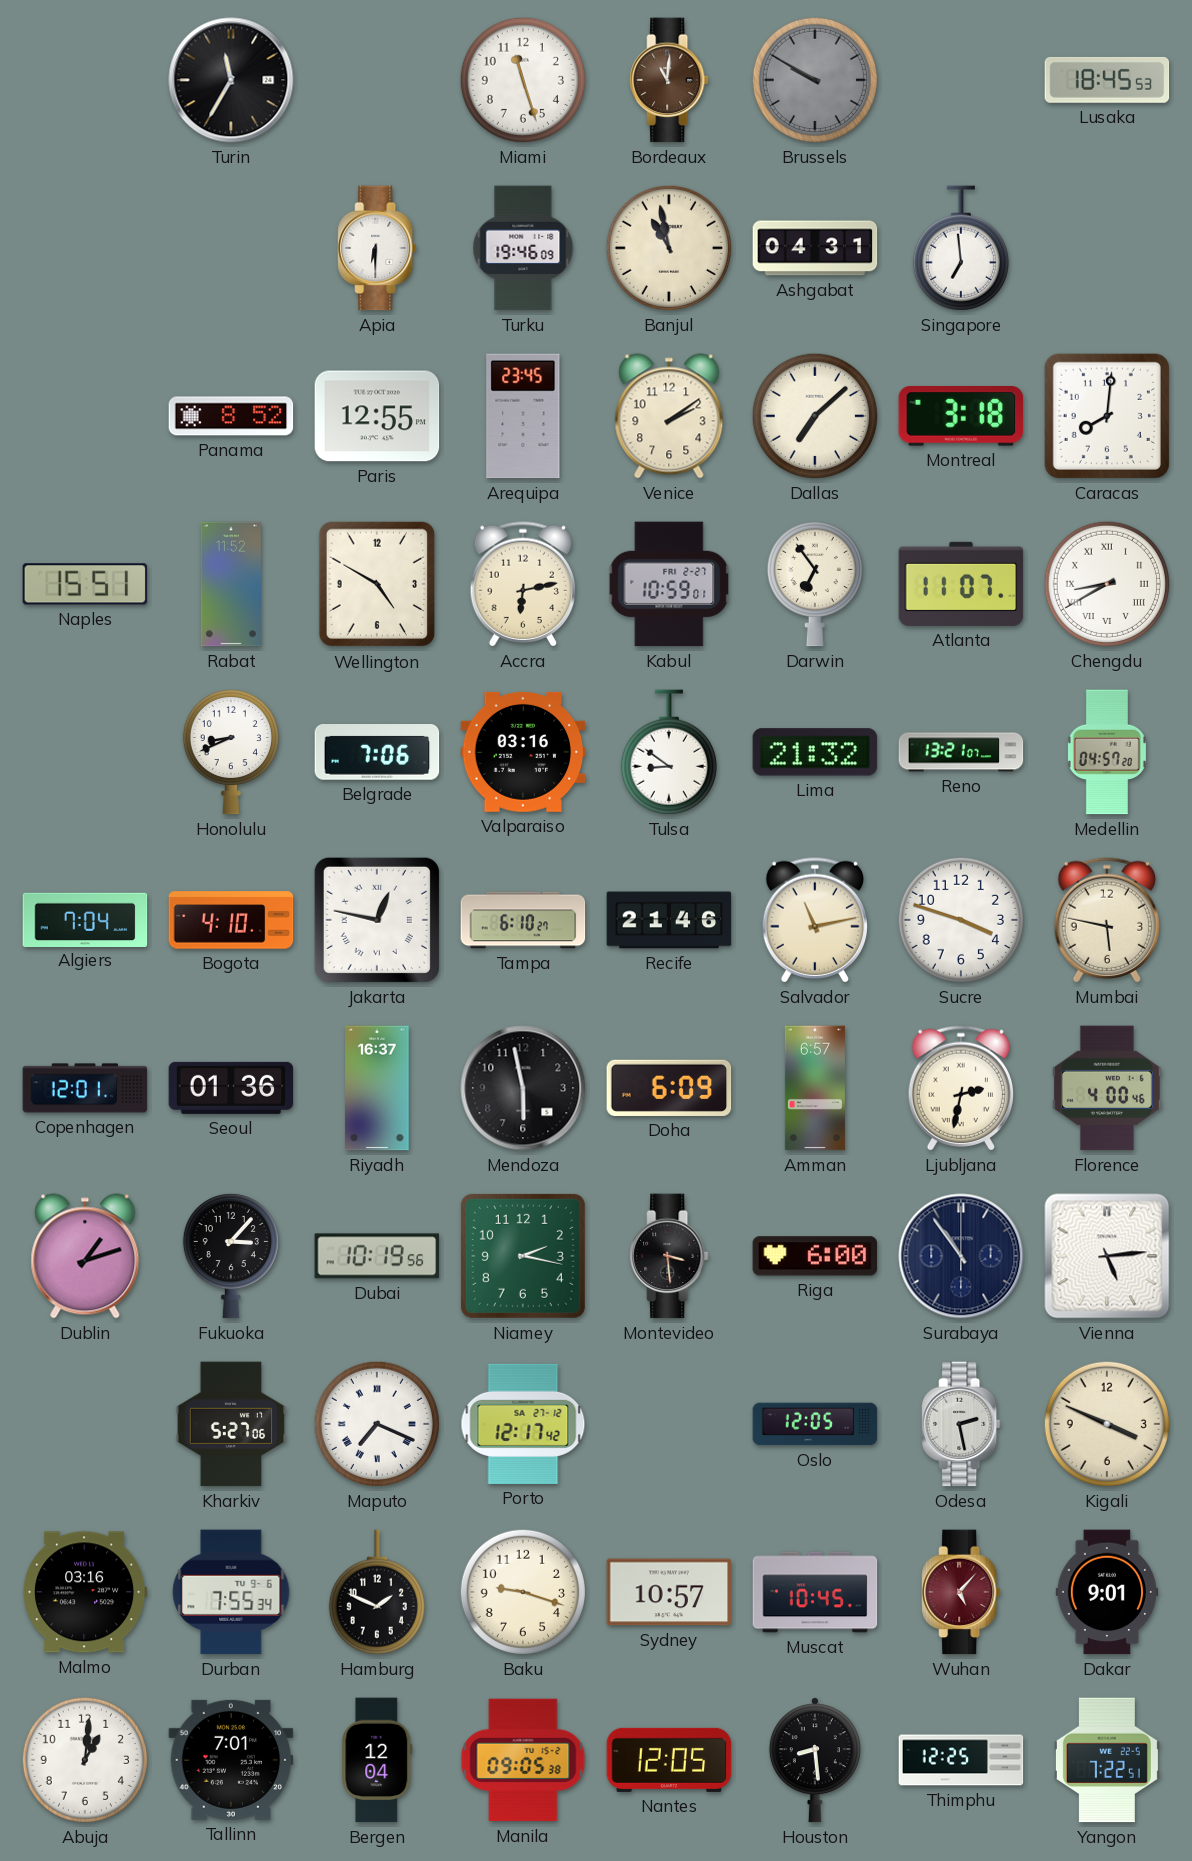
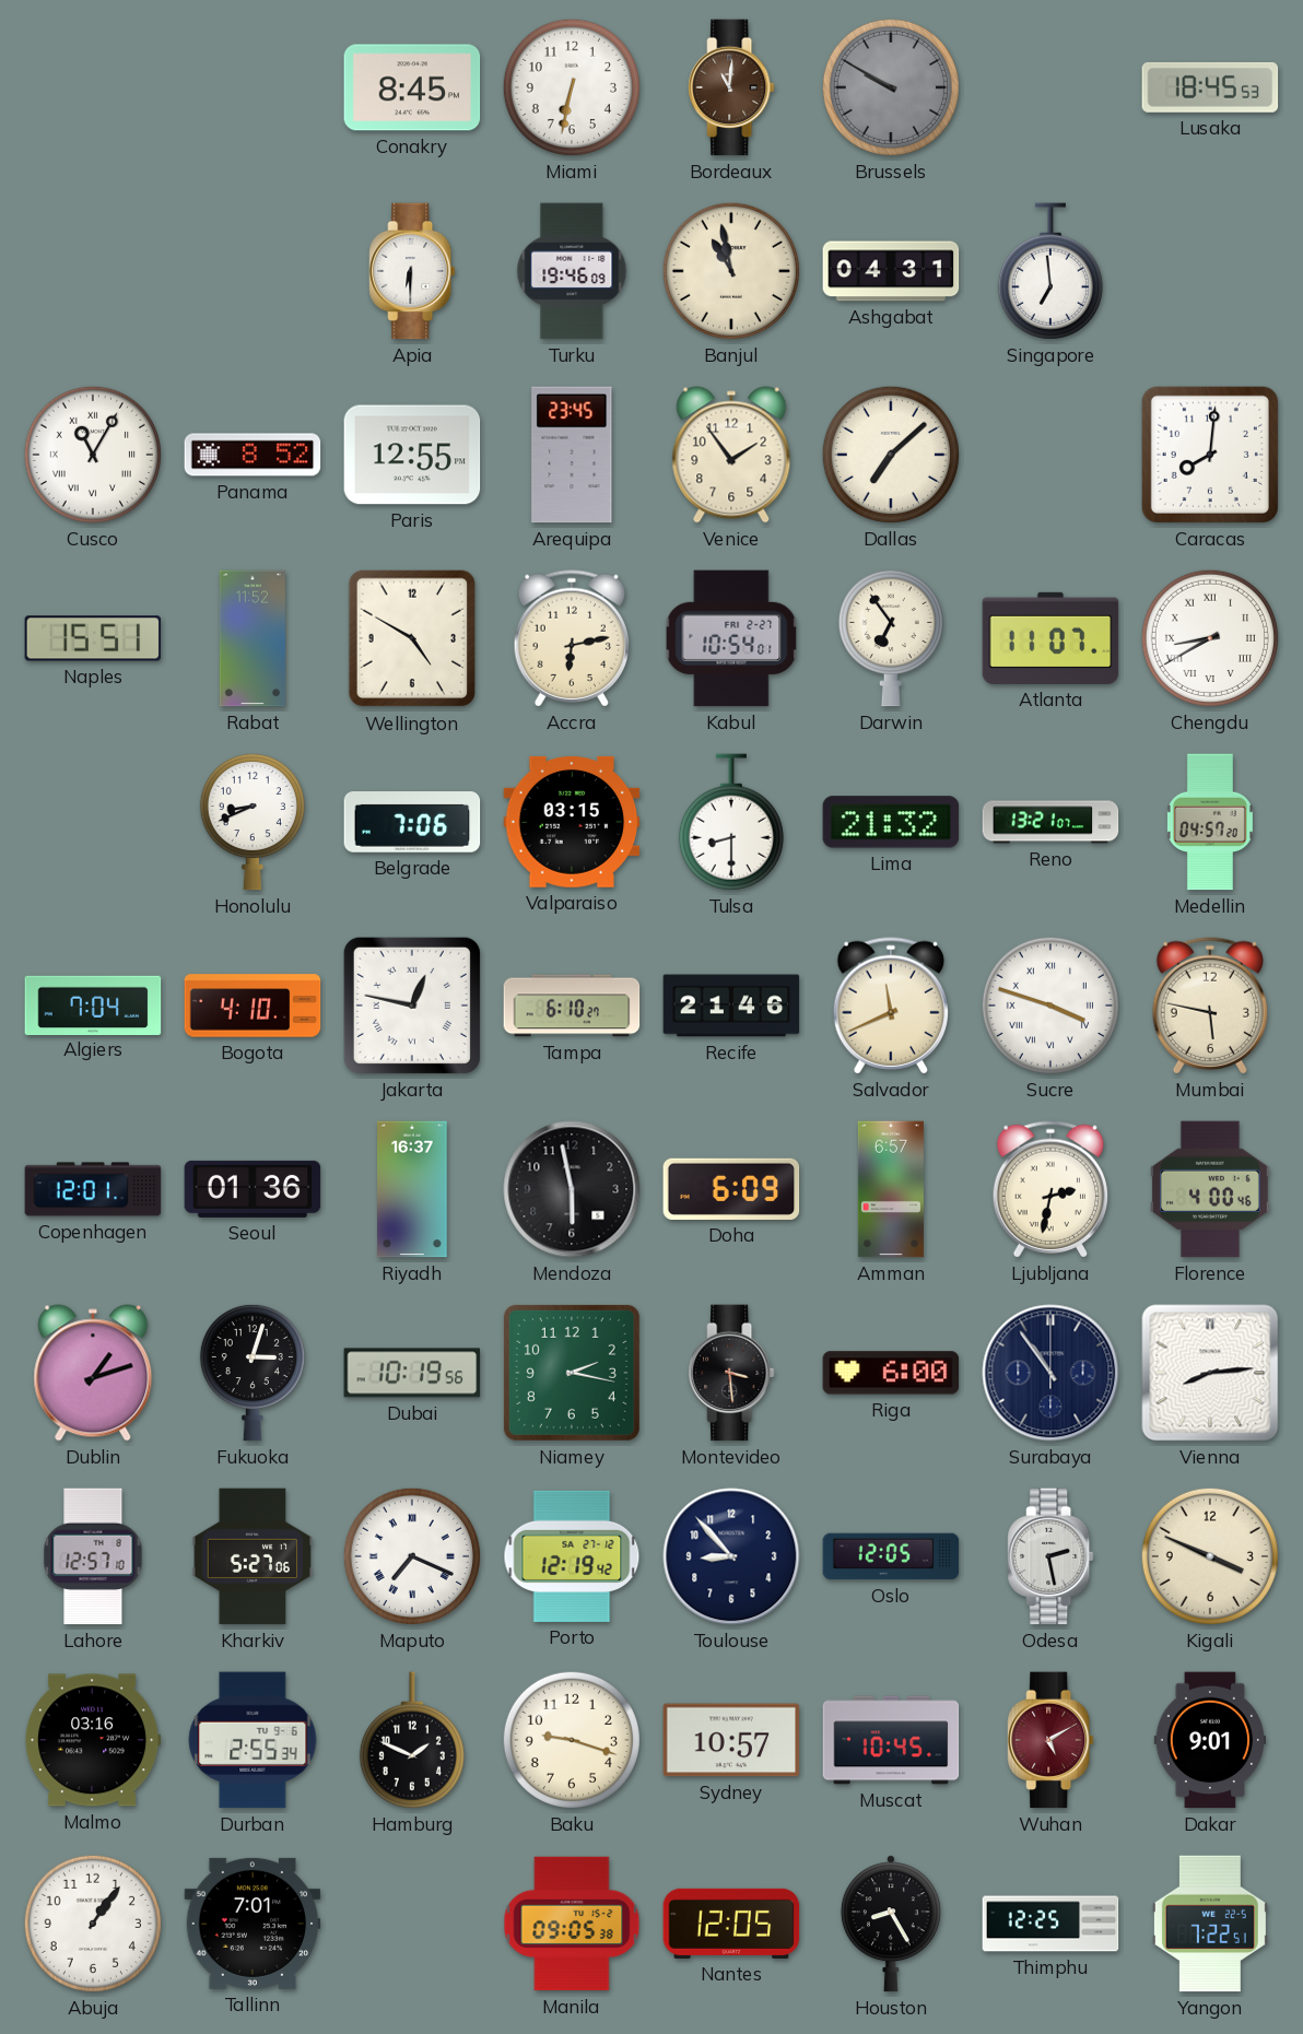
Turin: 11:35 -> none (231, 80)
Conakry: none -> 8:45 (412, 87)
Miami: 11:27 -> 6:32 (572, 87)
Cusco: none -> 11:05 (93, 455)
Venice: 2:09 -> 1:54 (731, 455)
Montreal: 3:18 -> none (961, 417)
Kabul: 10:59 -> 10:54 (731, 638)
Valparaiso: 03:16 -> 03:15 (572, 822)
Tulsa: 8:51 -> 8:30 (731, 822)
Salvador: 11:13 -> 11:41 (890, 1006)
Sucre numerals: Arabic -> Roman (1050, 1006)
Fukuoka: 3:07 -> 3:03 (253, 1373)
Vienna: 5:14 -> 8:14 (1210, 1373)
Lahore: none -> 12:57 (93, 1556)
Porto: 12:17 -> 12:19 (572, 1556)
Toulouse: none -> 8:53 (731, 1556)
Durban: 7:55 -> 2:55 (253, 1740)
Wuhan: 5:07 -> 5:10 (1050, 1740)
Abuja: 1:01 -> 1:06 (93, 1924)
Bergen: 12:04 -> none (377, 1760)
Houston: 8:29 -> 8:25 (891, 1924)
